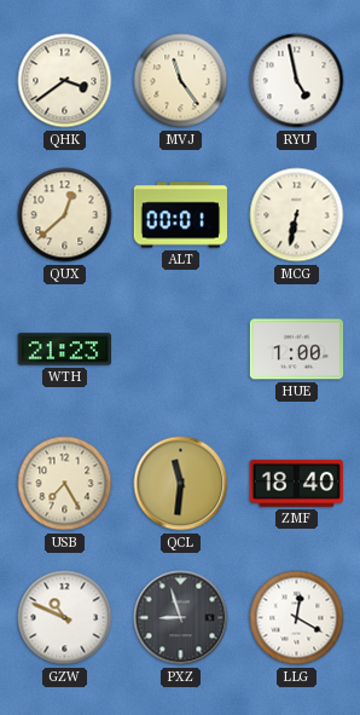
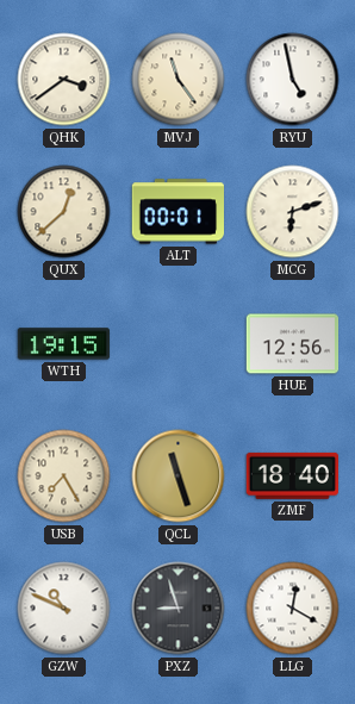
MCG: 6:32 -> 6:12 (293, 212)
WTH: 21:23 -> 19:15 (64, 344)
HUE: 1:00 -> 12:56 (293, 344)
QCL: 11:31 -> 11:27 (179, 476)
